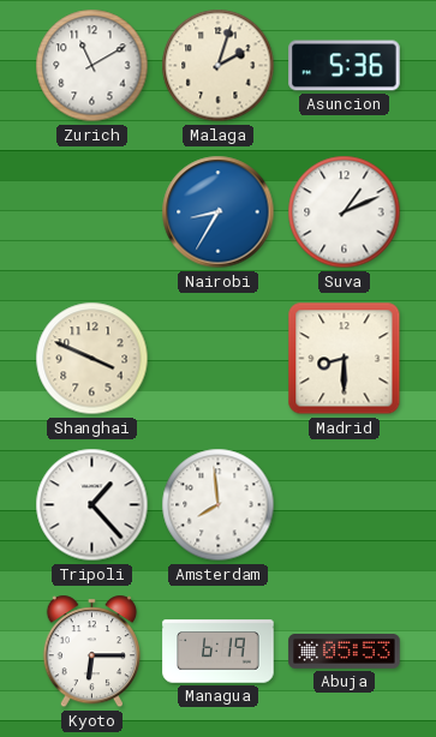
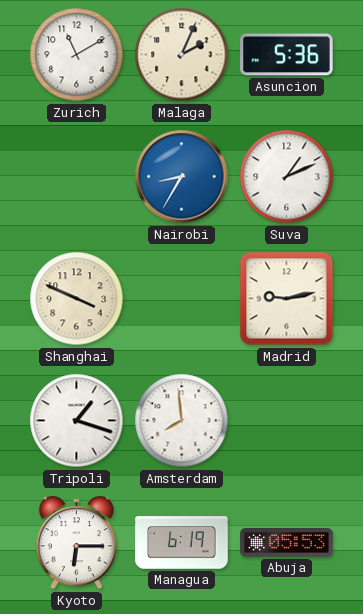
Malaga: 2:03 -> 2:04 (182, 55)
Madrid: 8:30 -> 9:13 (287, 299)
Tripoli: 1:23 -> 1:18 (77, 421)
